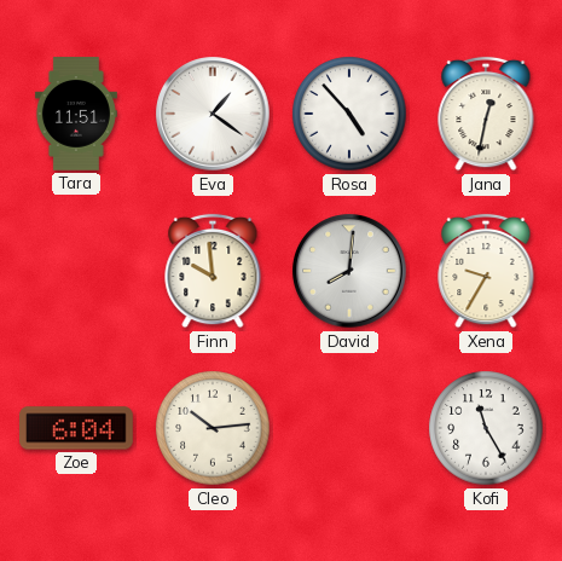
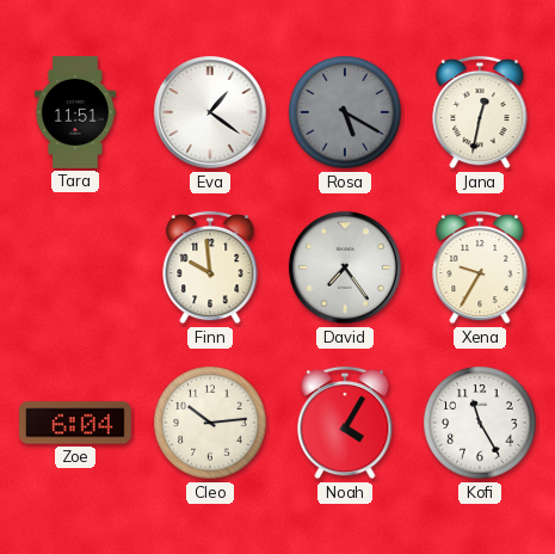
Rosa: 4:53 -> 5:20 (345, 112)
Rosa dial: white -> grey (345, 112)
David: 8:01 -> 7:24 (345, 267)
Noah: none -> 4:05 (345, 423)
